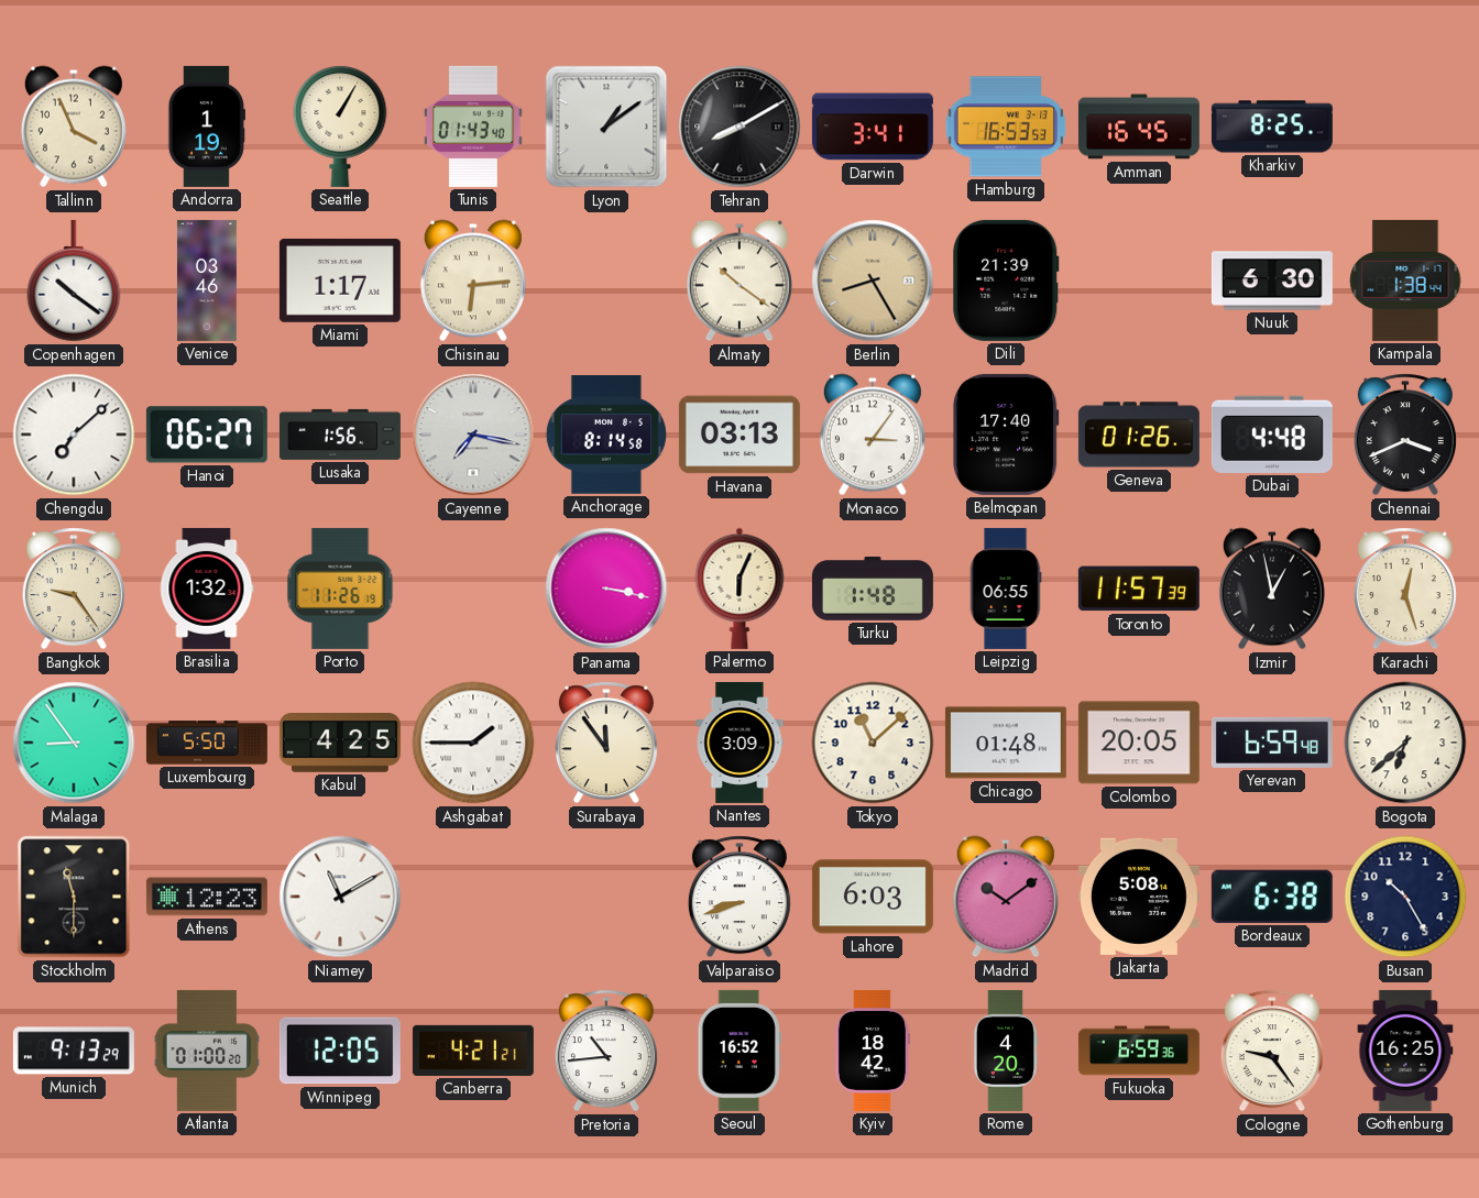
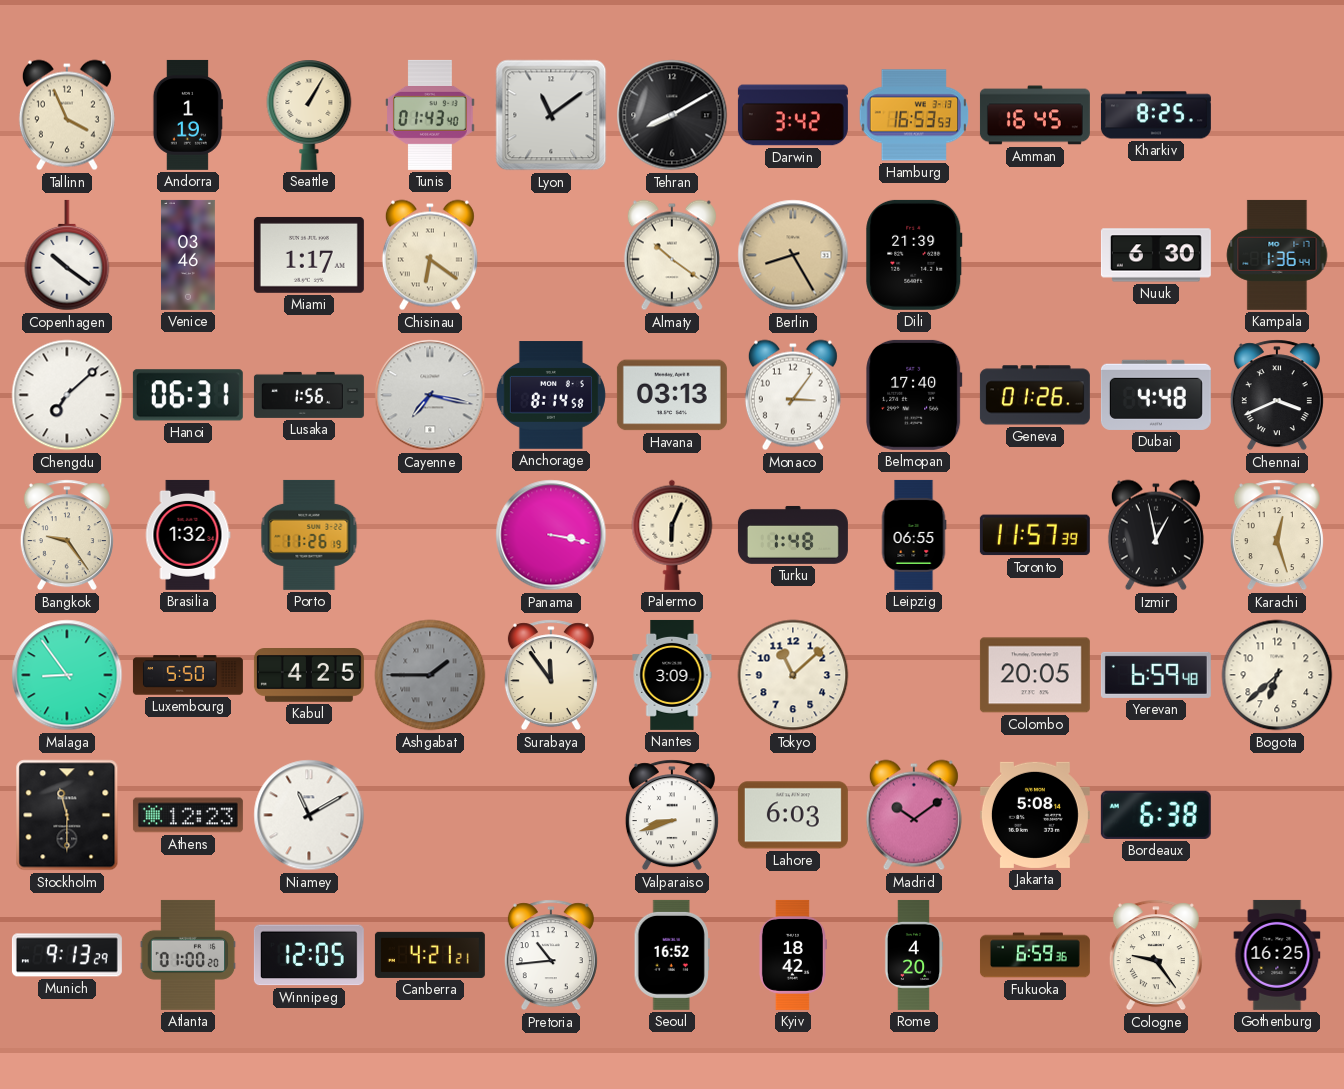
Lyon: 1:09 -> 11:09 (551, 115)
Darwin: 3:41 -> 3:42 (793, 115)
Chisinau: 6:14 -> 6:21 (430, 255)
Kampala: 1:38 -> 1:36 (1277, 255)
Hanoi: 06:27 -> 06:31 (188, 395)
Ashgabat dial: white -> grey (430, 675)
Chicago: 01:48 -> none (1006, 743)
Busan: 10:25 -> none (1405, 897)
